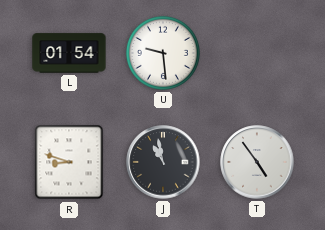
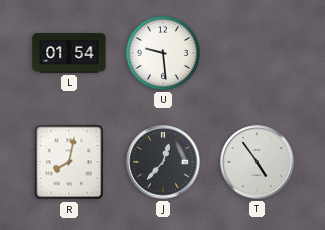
R: 8:48 -> 8:02 (69, 162)
J: 10:58 -> 12:37 (163, 162)
